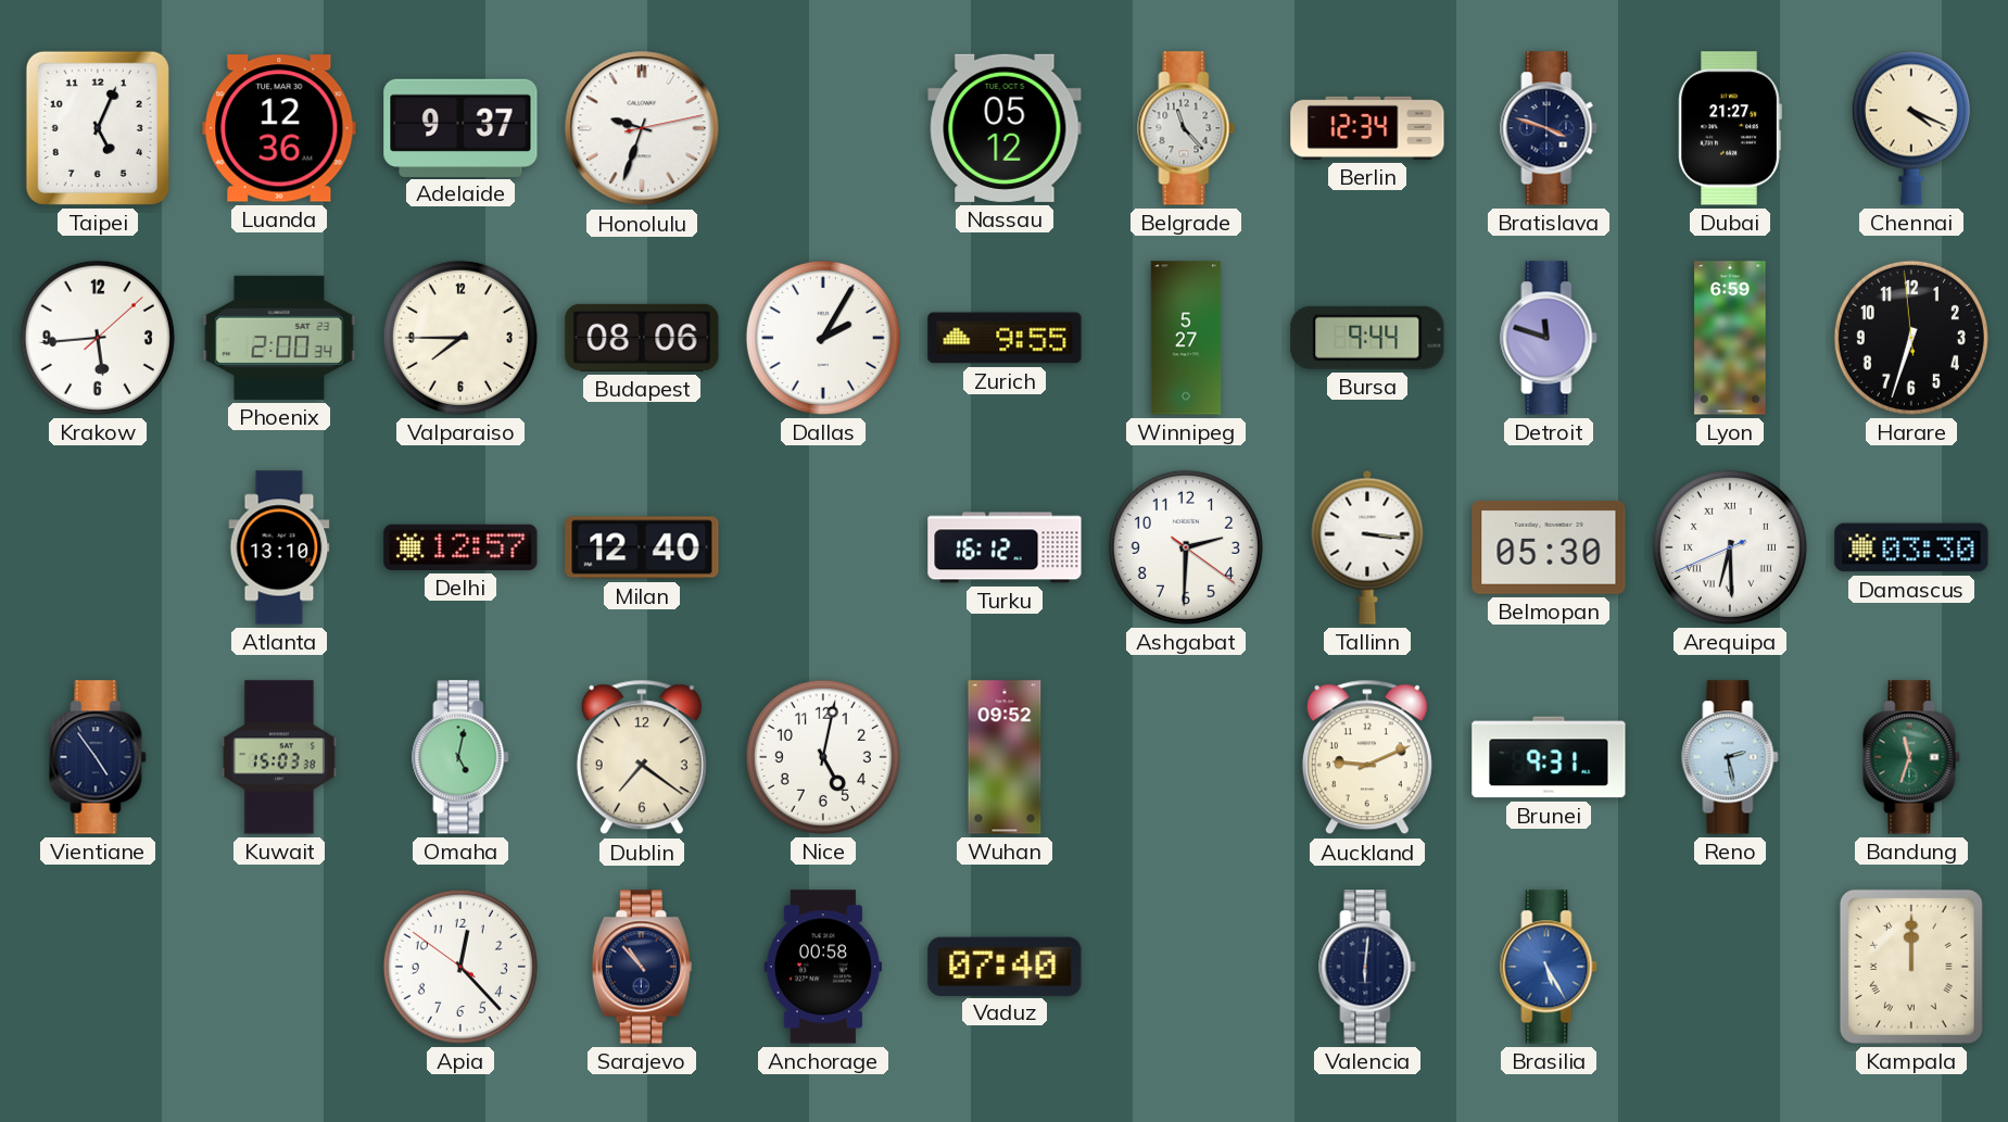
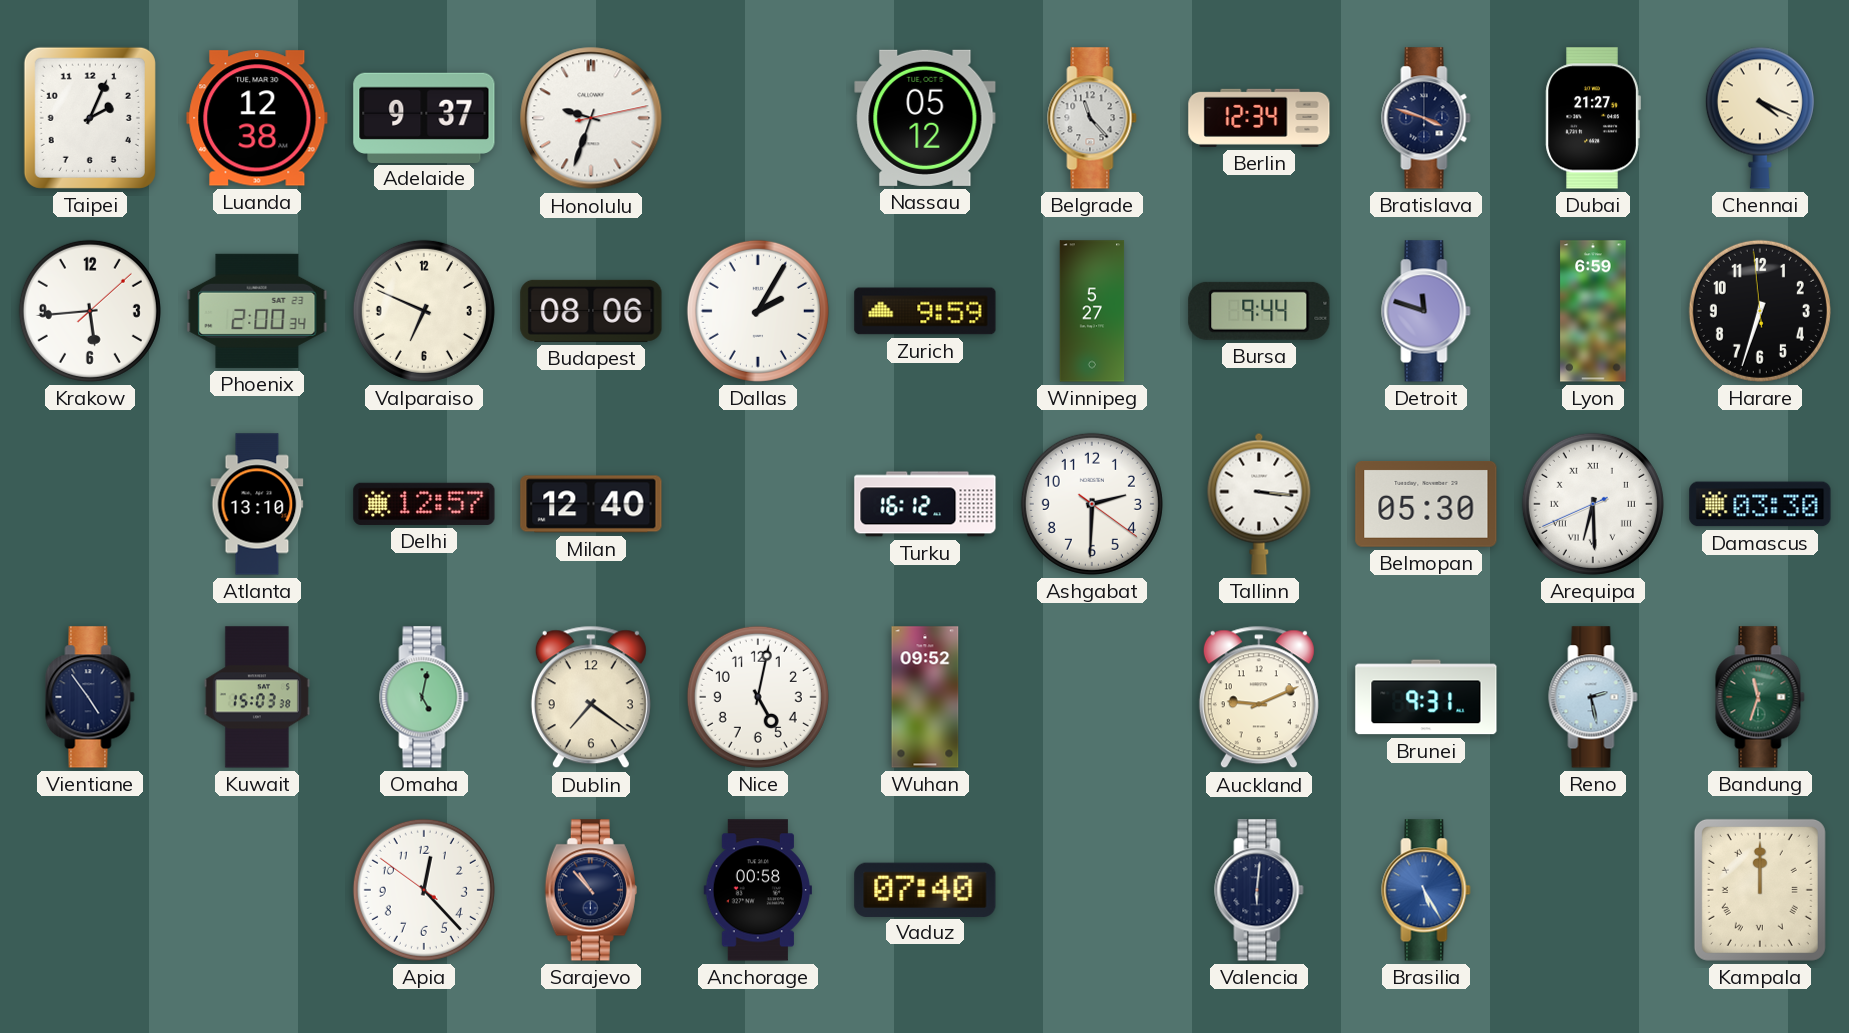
Taipei: 5:04 -> 2:04 (90, 118)
Luanda: 12:36 -> 12:38 (257, 118)
Valparaiso: 7:45 -> 6:49 (424, 311)
Zurich: 9:55 -> 9:59 (925, 311)
